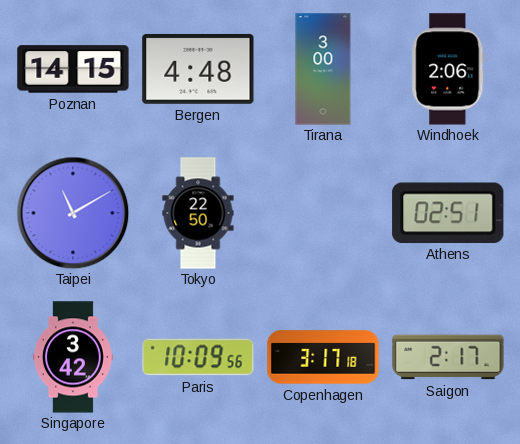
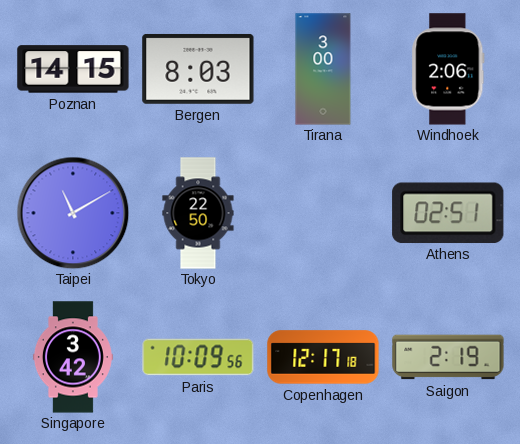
Bergen: 4:48 -> 8:03 (198, 69)
Copenhagen: 3:17 -> 12:17 (323, 357)
Saigon: 2:17 -> 2:19 (448, 357)
